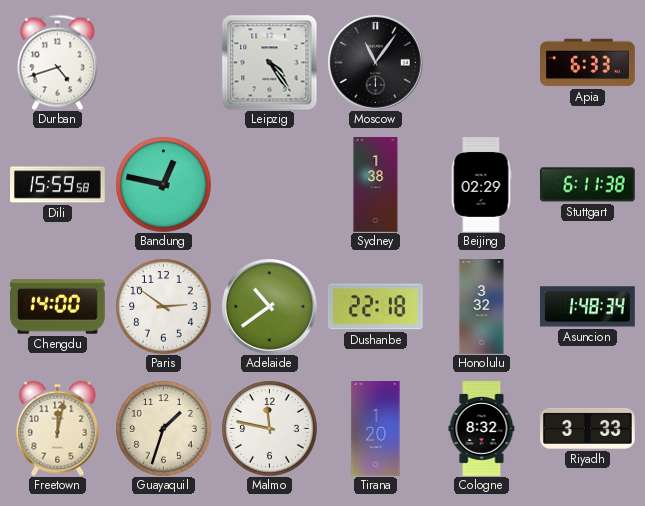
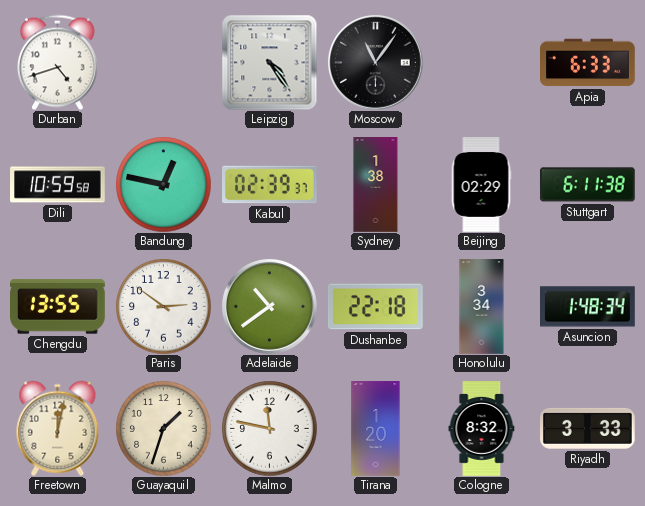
Dili: 15:59 -> 10:59 (58, 185)
Kabul: none -> 02:39 (270, 185)
Chengdu: 14:00 -> 13:55 (58, 307)
Honolulu: 3:32 -> 3:34 (482, 307)
